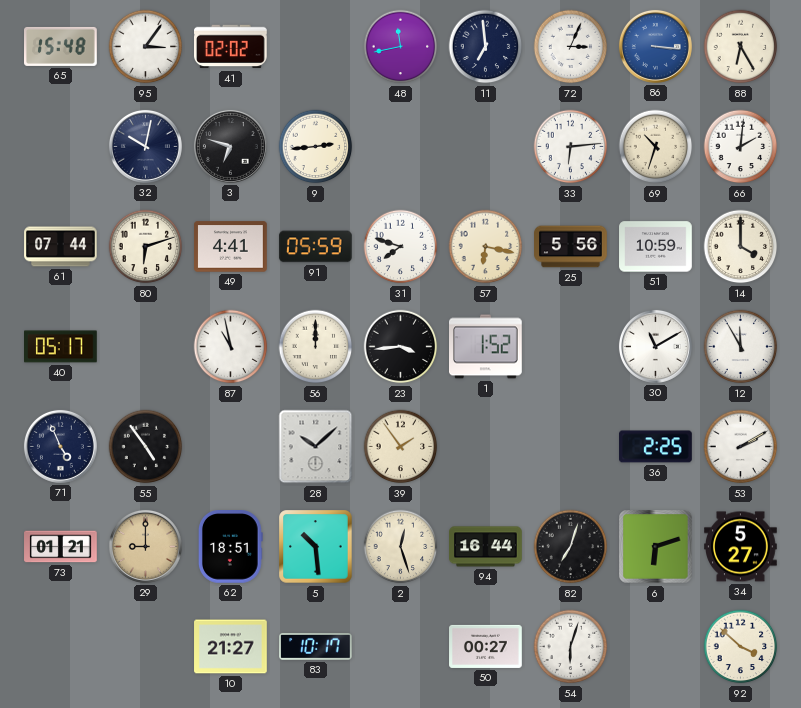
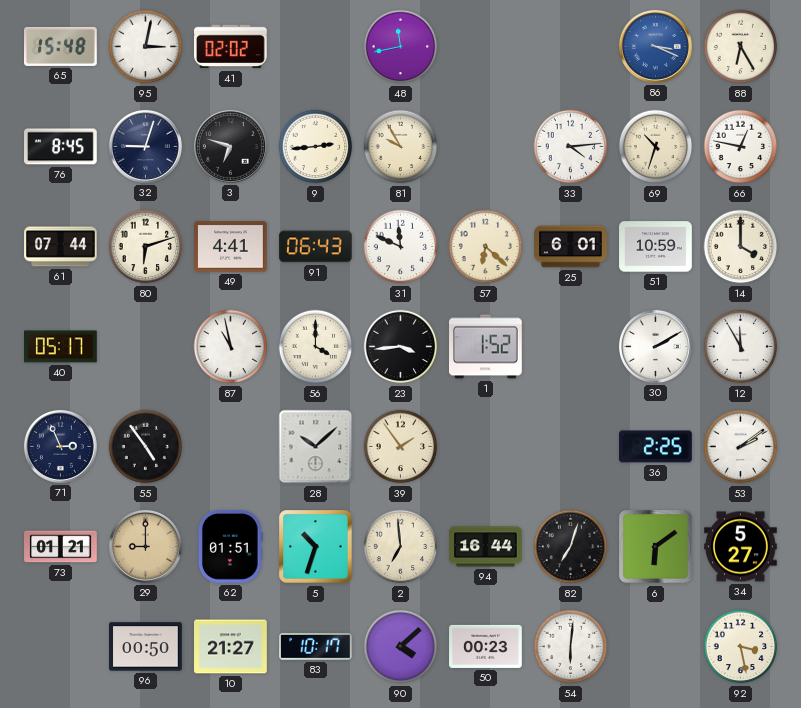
95: 3:06 -> 3:02 (146, 47)
11: 6:59 -> none (486, 47)
72: 3:04 -> none (571, 47)
86: 3:16 -> 3:19 (655, 46)
76: none -> 8:45 (61, 147)
32: 10:02 -> 9:03 (145, 146)
81: none -> 9:55 (401, 147)
33: 6:14 -> 4:14 (571, 147)
66: 2:01 -> 12:47 (741, 147)
91: 05:59 -> 06:43 (316, 247)
31: 7:48 -> 11:49 (401, 247)
57: 6:17 -> 6:22 (486, 247)
25: 5:56 -> 6:01 (571, 247)
56: 12:00 -> 4:00 (316, 347)
30: 11:10 -> 2:10 (655, 346)
71: 4:56 -> 2:56 (60, 446)
53: 2:10 -> 2:09 (741, 447)
62: 18:51 -> 01:51 (230, 547)
5: 10:29 -> 10:33 (316, 547)
2: 12:27 -> 6:59 (401, 547)
6: 6:12 -> 6:09 (656, 547)
96: none -> 00:50 (146, 647)
90: none -> 4:08 (401, 647)
50: 00:27 -> 00:23 (486, 646)
54: 6:03 -> 6:01 (571, 647)
92: 3:52 -> 3:28 (741, 647)
